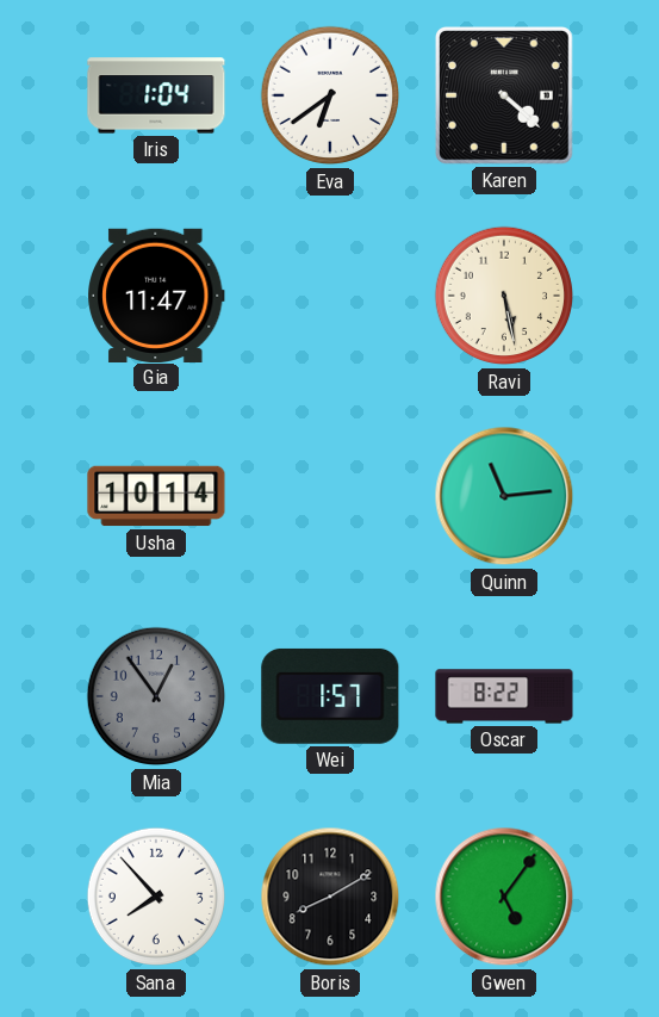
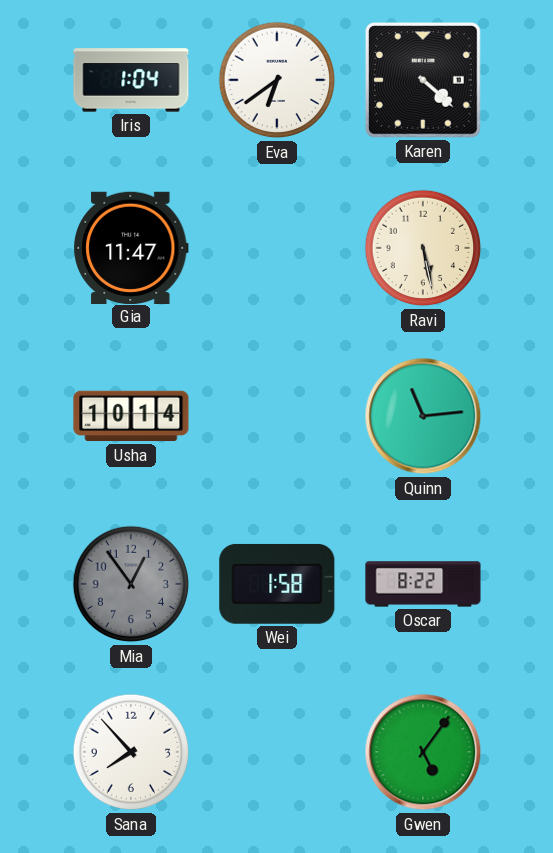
Wei: 1:57 -> 1:58 (277, 584)
Boris: 8:10 -> none (330, 897)
